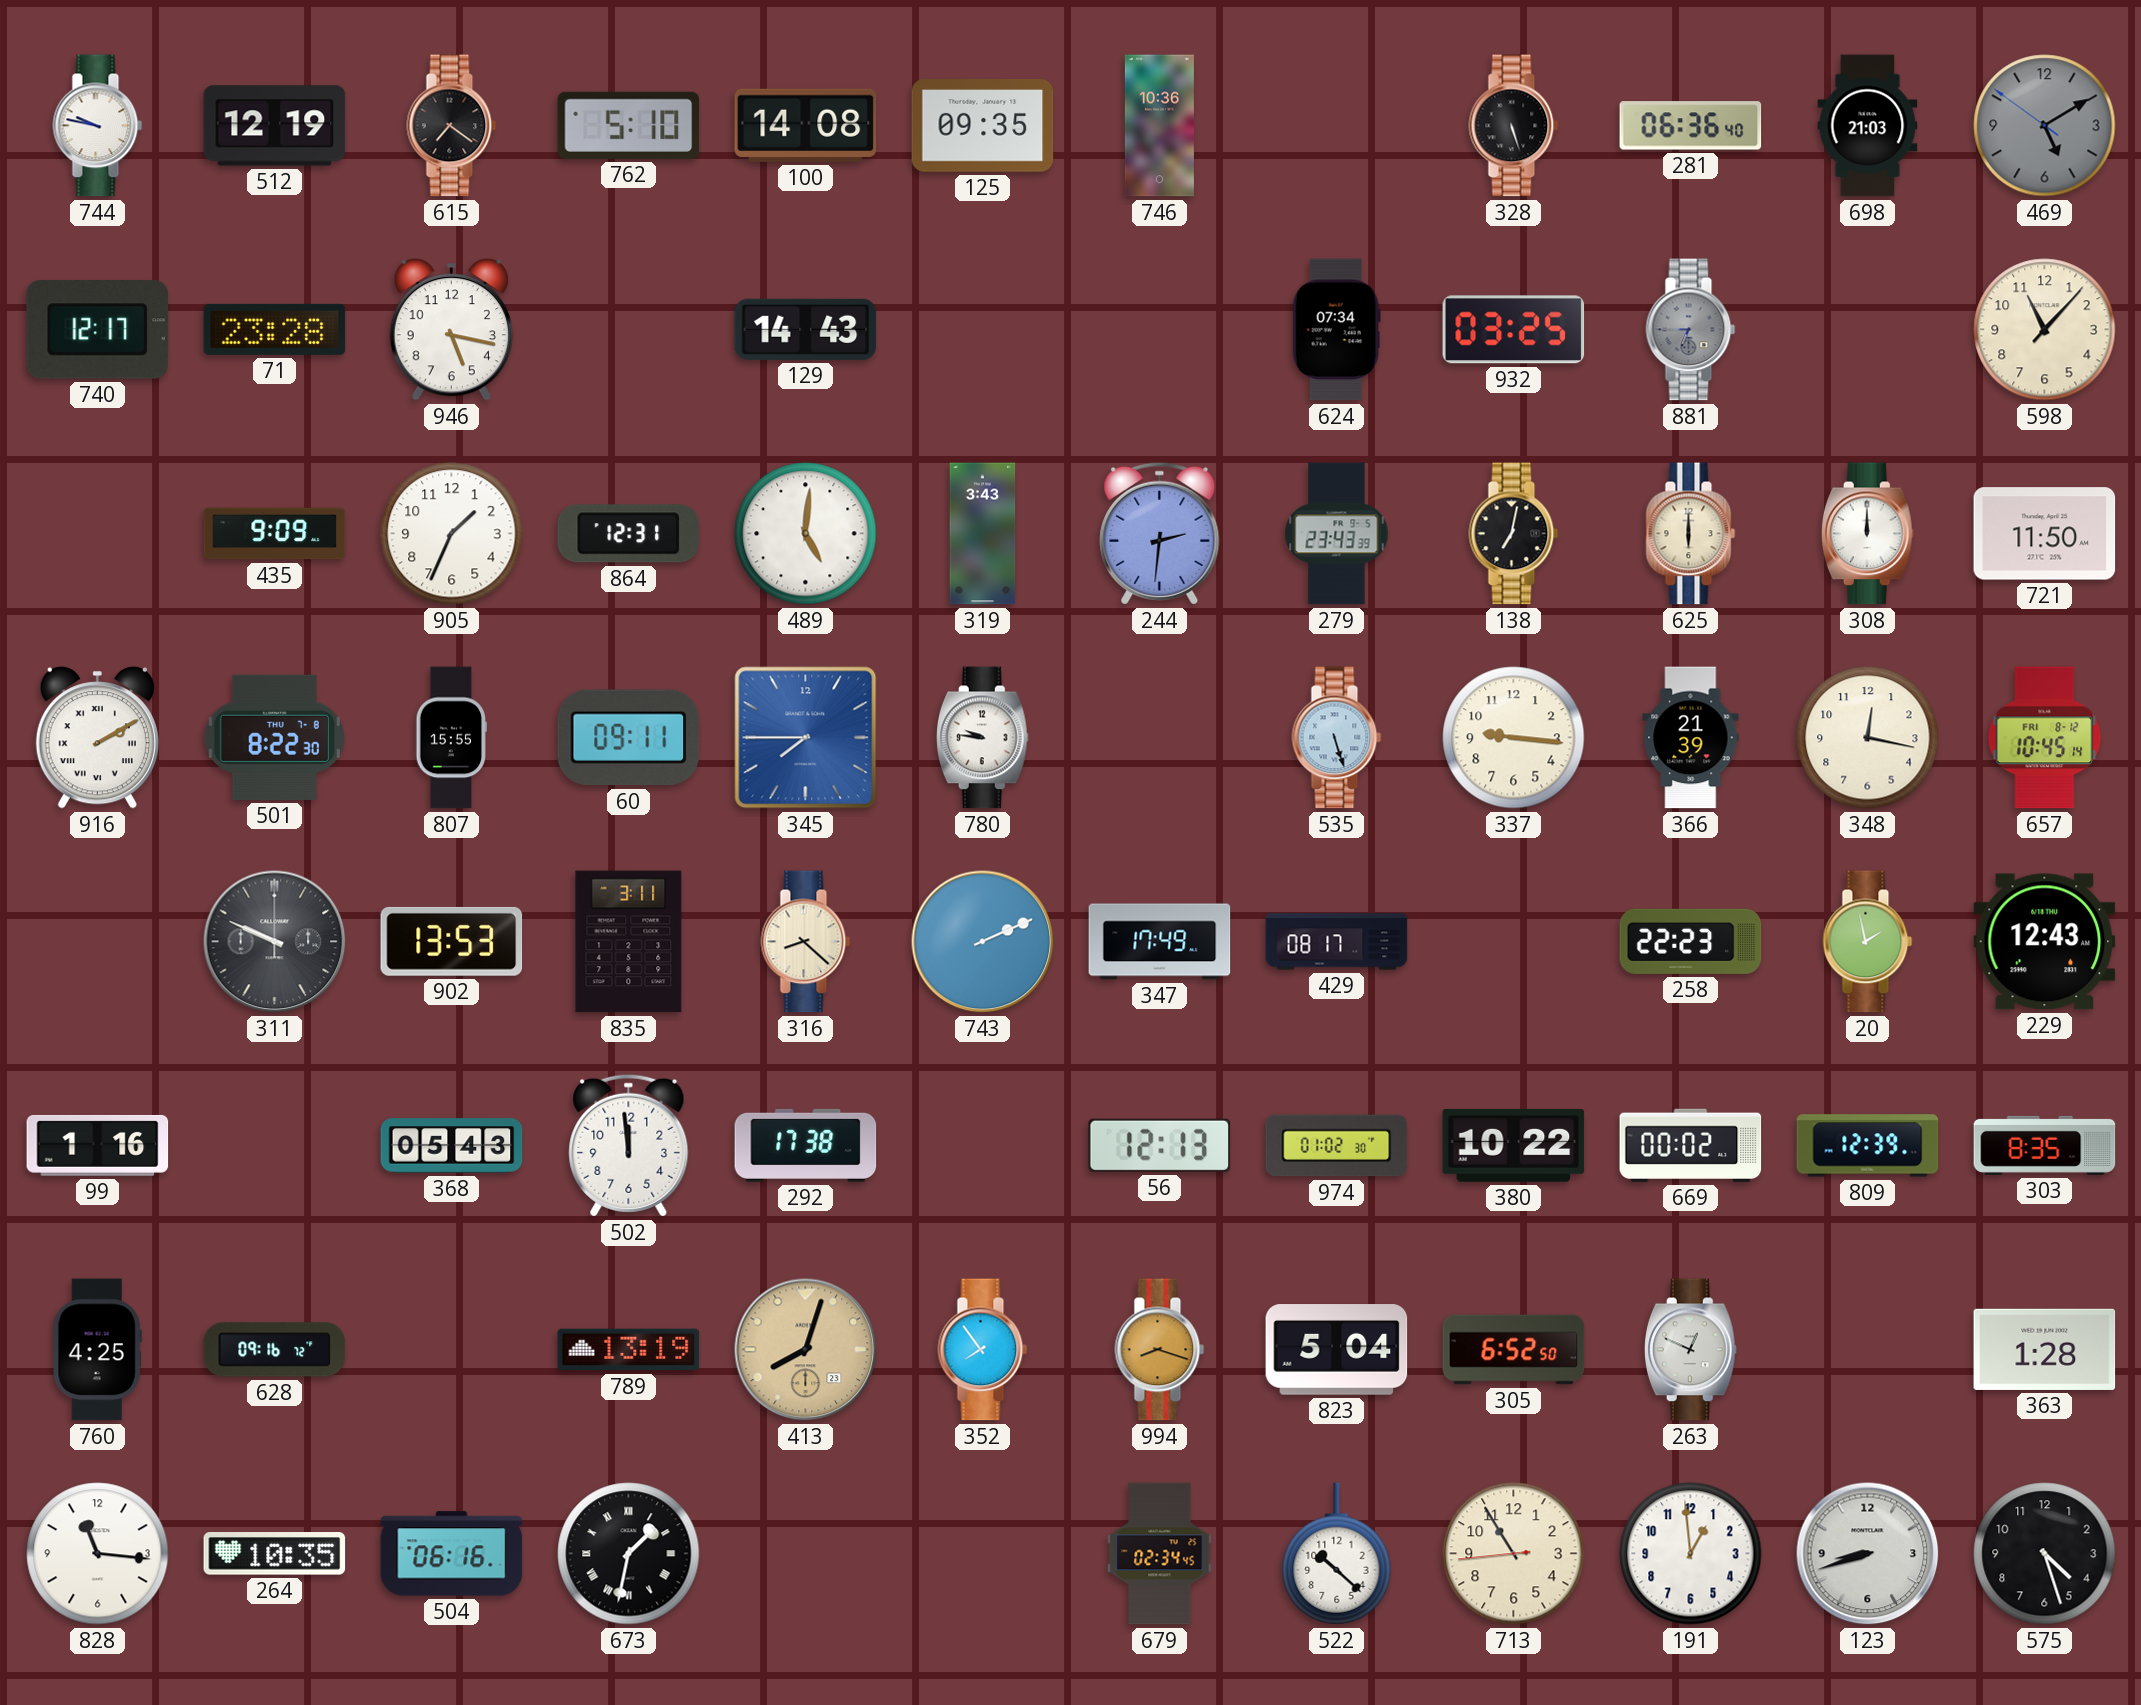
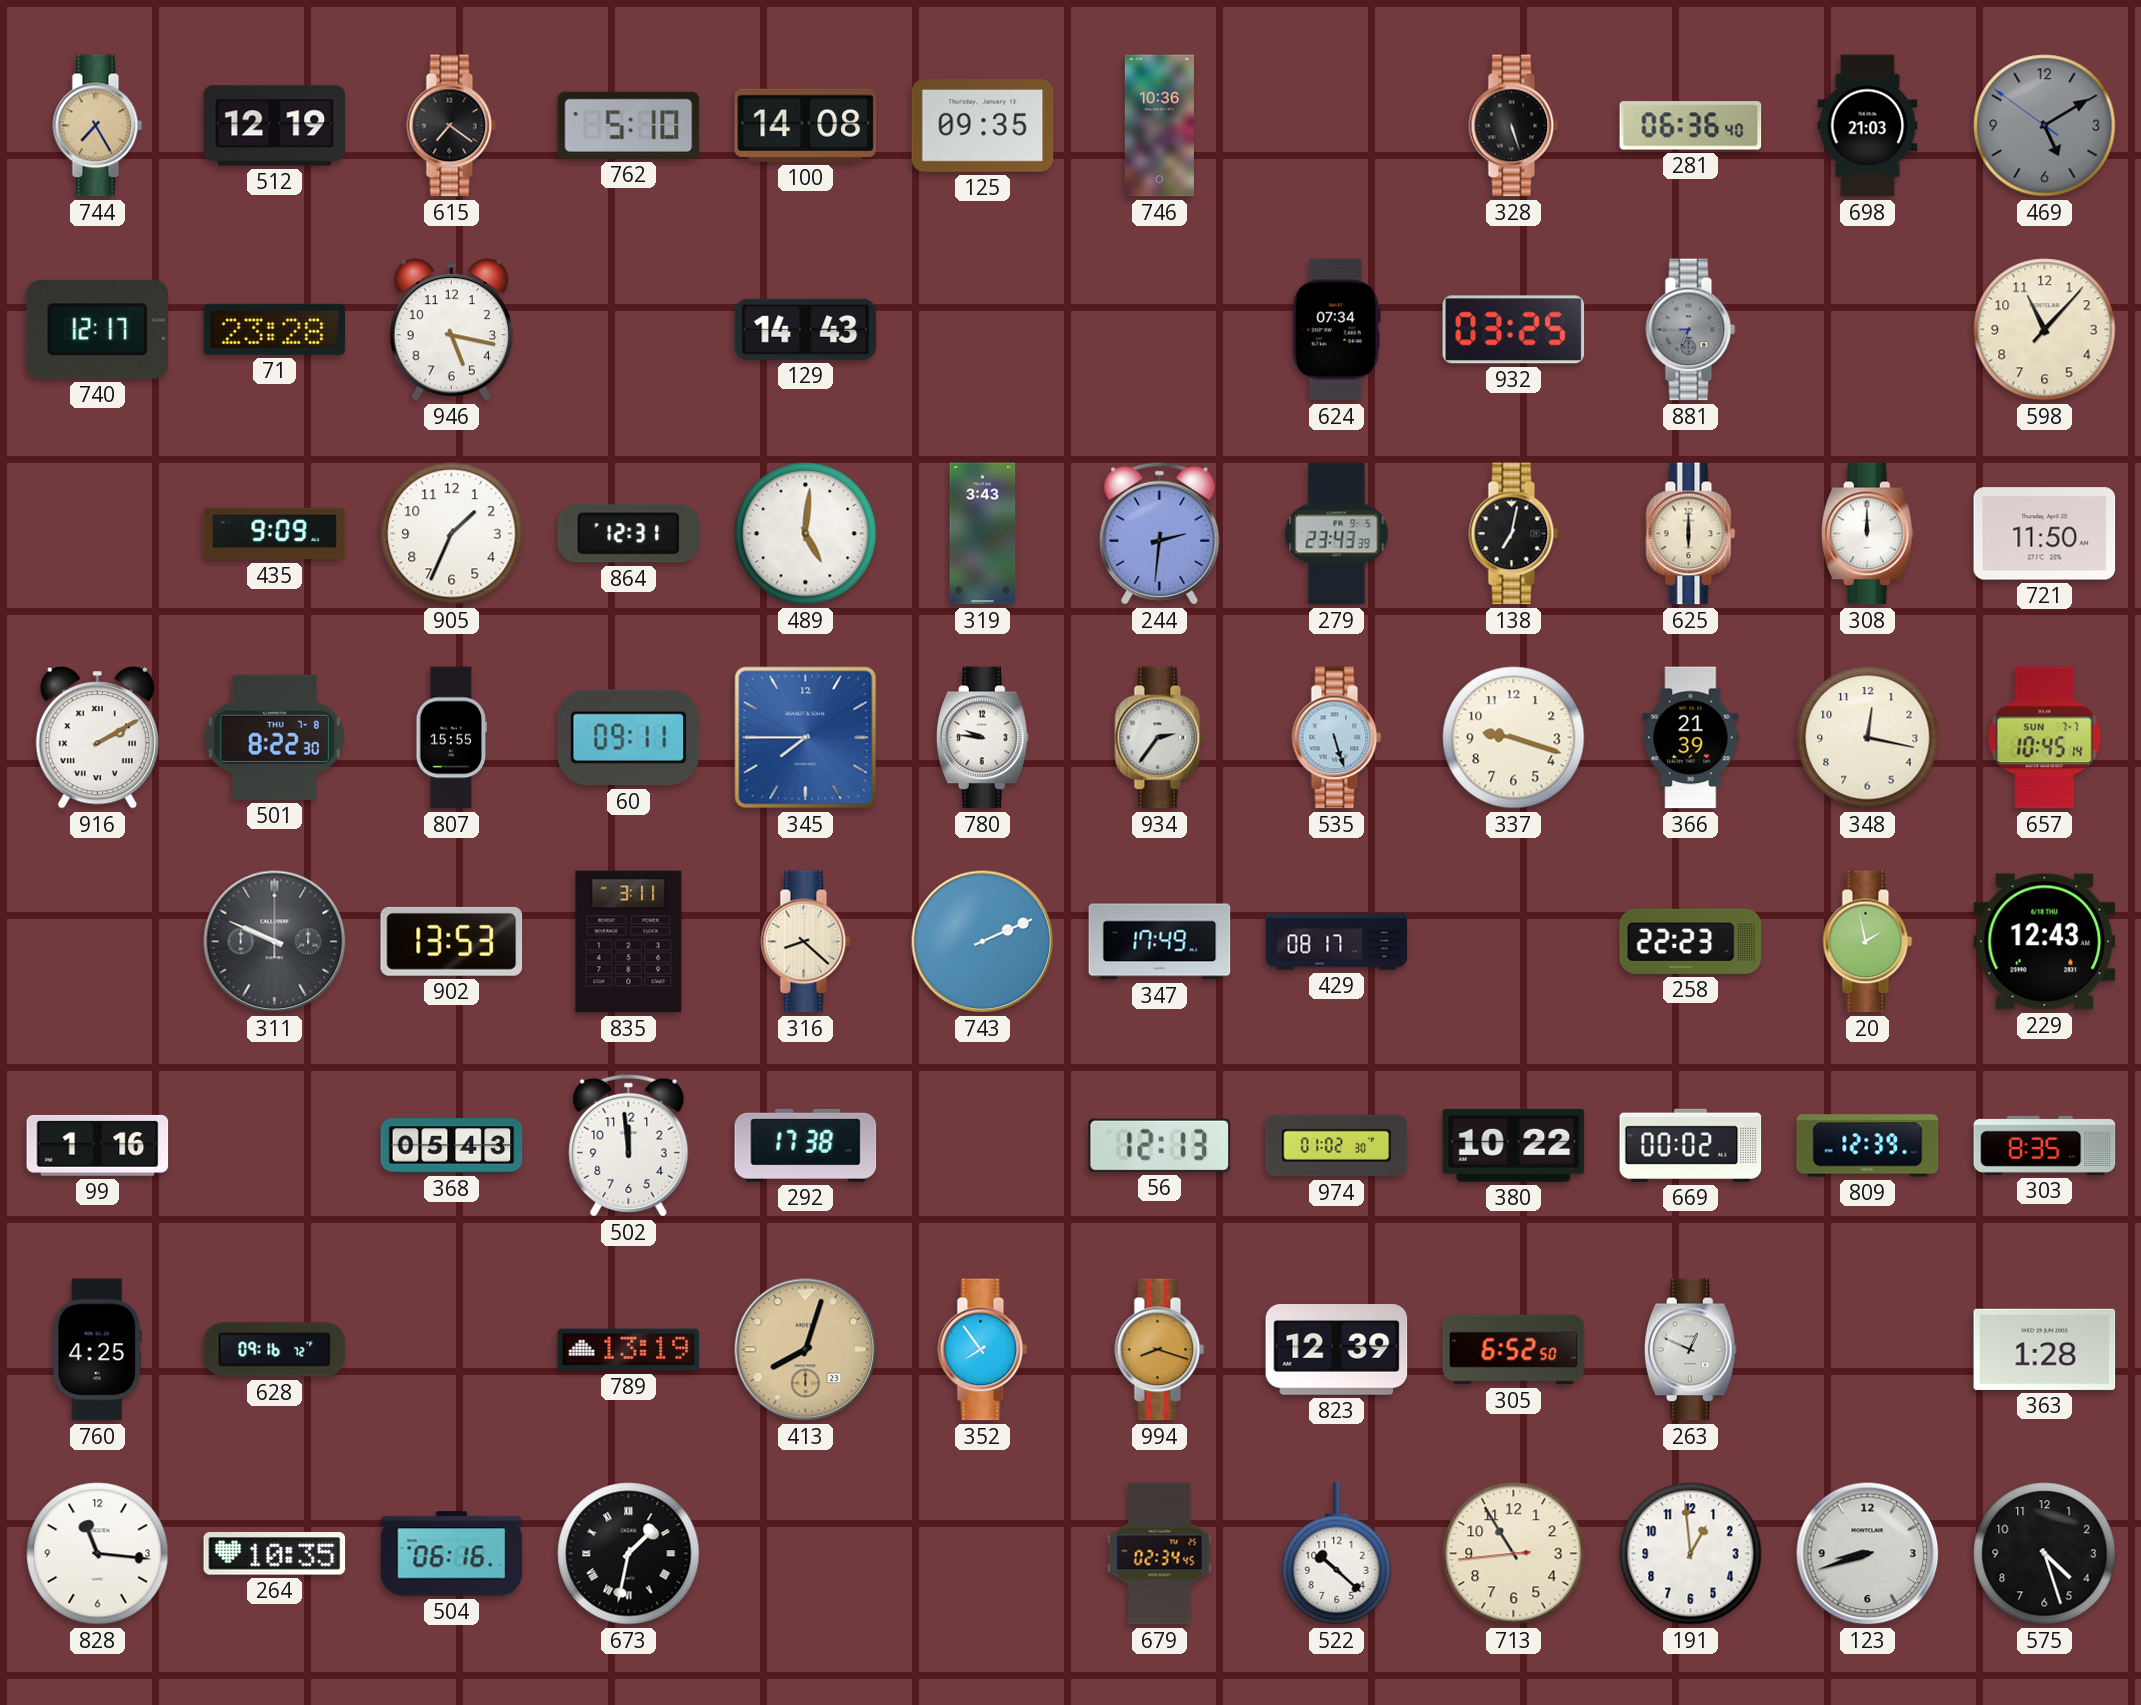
744: 9:47 -> 7:25 (98, 126)
744 dial: white -> champagne (98, 126)
934: none -> 2:36 (1160, 738)
337: 9:16 -> 9:18 (1514, 738)
657 date: FRI 8-12 -> SUN 7-7 (2045, 738)
823: 5:04 -> 12:39 (1337, 1350)
